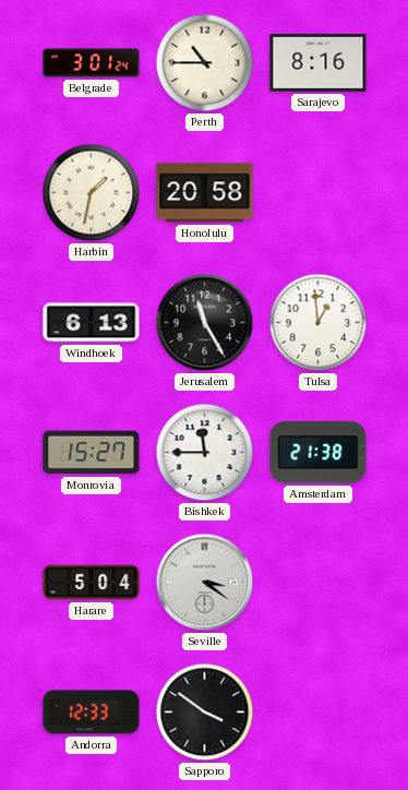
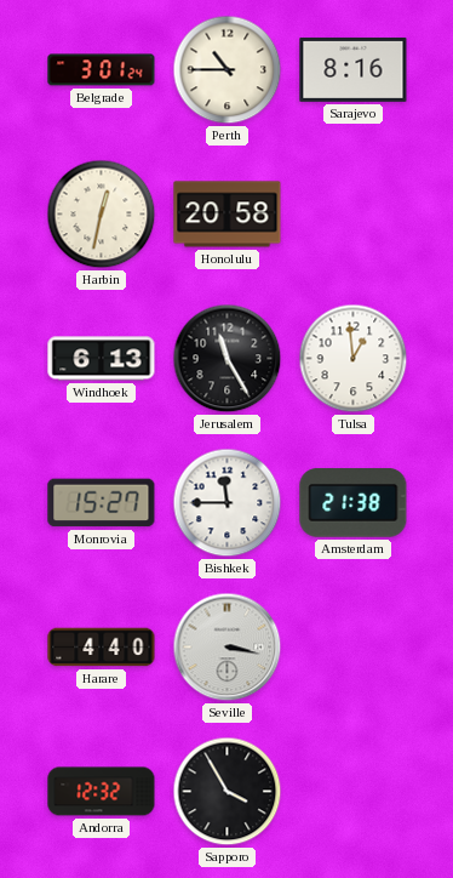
Harbin: 1:32 -> 12:32 (102, 215)
Harare: 5:04 -> 4:40 (102, 648)
Seville: 3:21 -> 3:17 (228, 648)
Andorra: 12:33 -> 12:32 (102, 792)
Sapporo: 3:51 -> 3:55 (228, 792)
